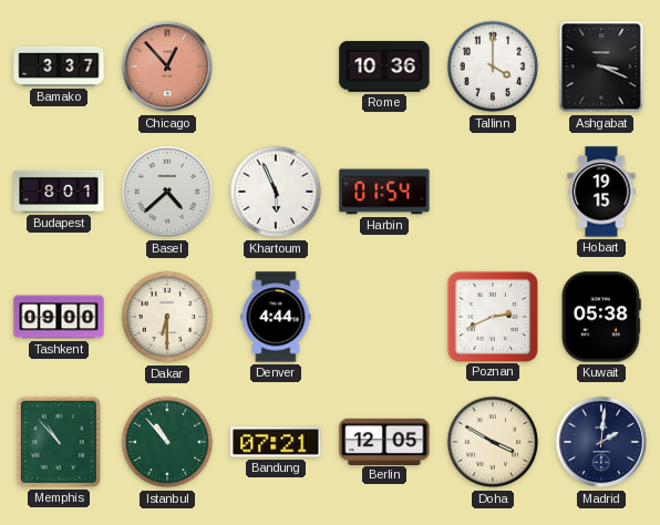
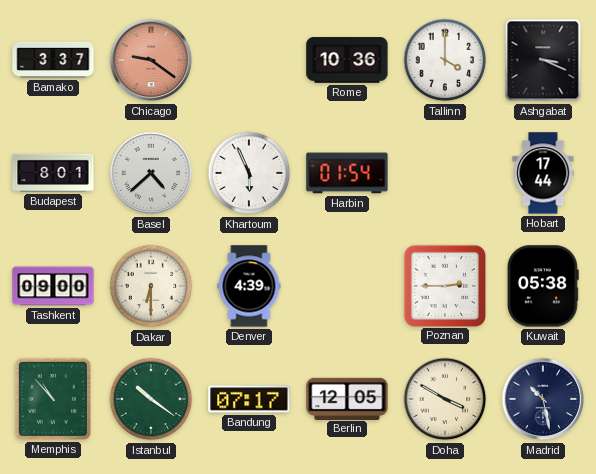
Chicago: 12:53 -> 9:21 (151, 60)
Hobart: 19:15 -> 17:44 (543, 173)
Denver: 4:44 -> 4:39 (249, 286)
Poznan: 2:41 -> 2:45 (444, 285)
Istanbul: 10:53 -> 10:21 (151, 399)
Bandung: 07:21 -> 07:17 (249, 399)
Madrid: 2:01 -> 10:28 (543, 399)
